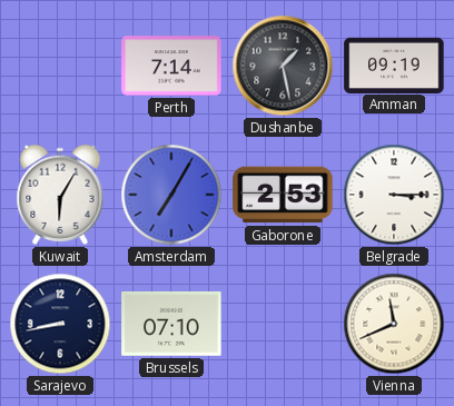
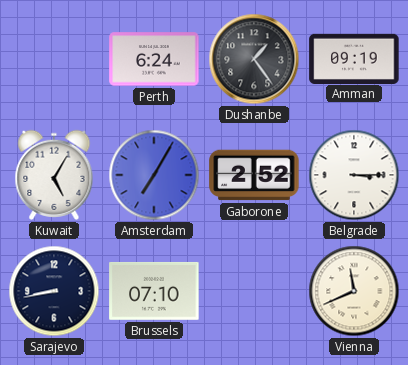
Perth: 7:14 -> 6:24 (154, 59)
Dushanbe: 1:28 -> 1:24 (254, 59)
Kuwait: 6:05 -> 5:05 (54, 175)
Gaborone: 2:53 -> 2:52 (254, 175)
